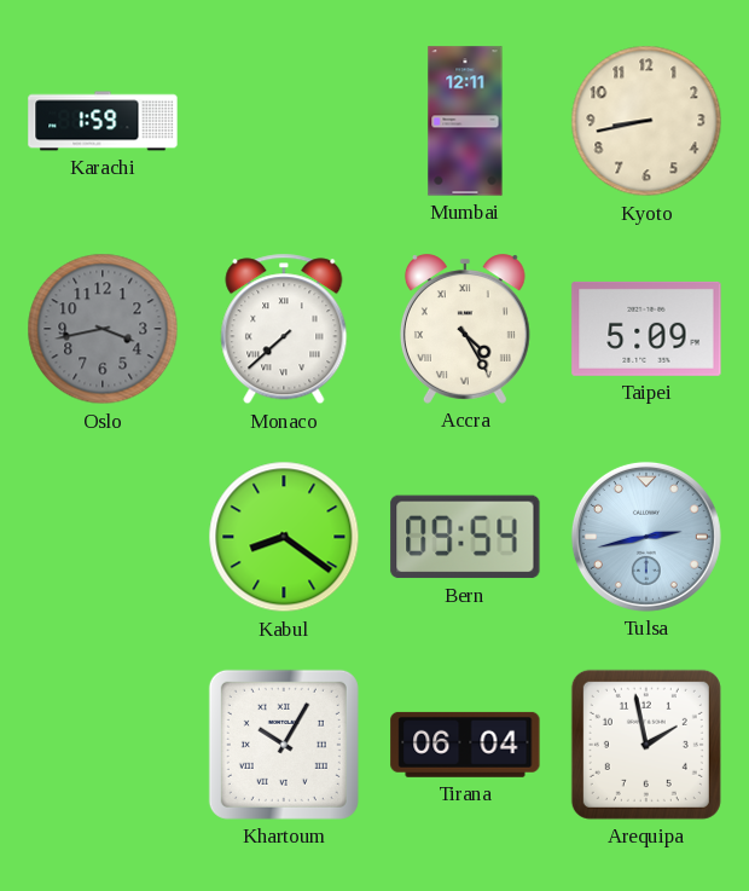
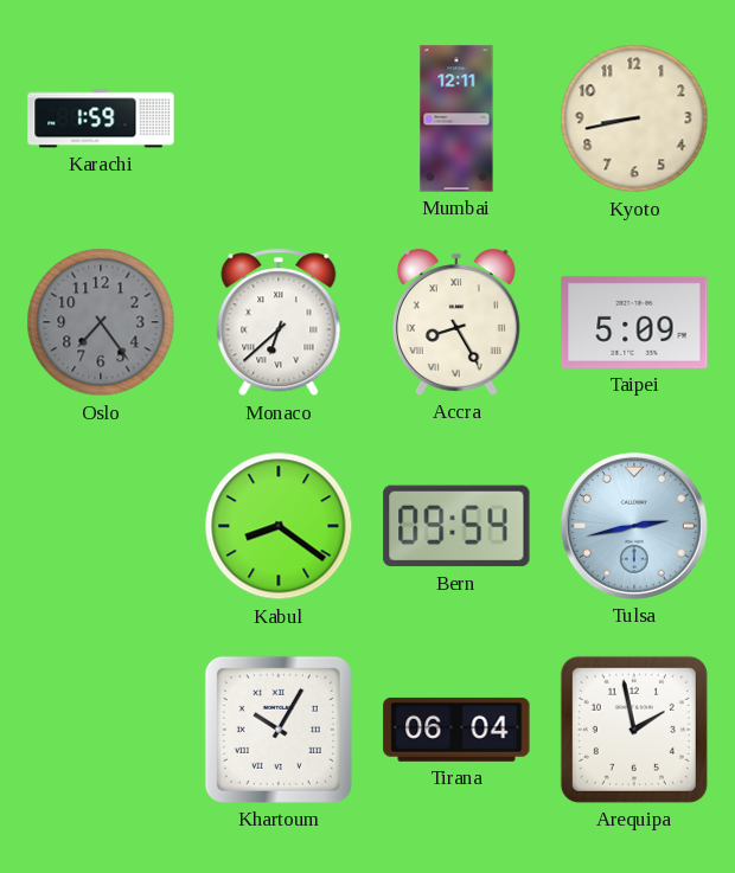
Oslo: 3:43 -> 7:24 (101, 322)
Monaco: 7:38 -> 6:38 (279, 322)
Accra: 4:25 -> 8:25 (456, 322)
